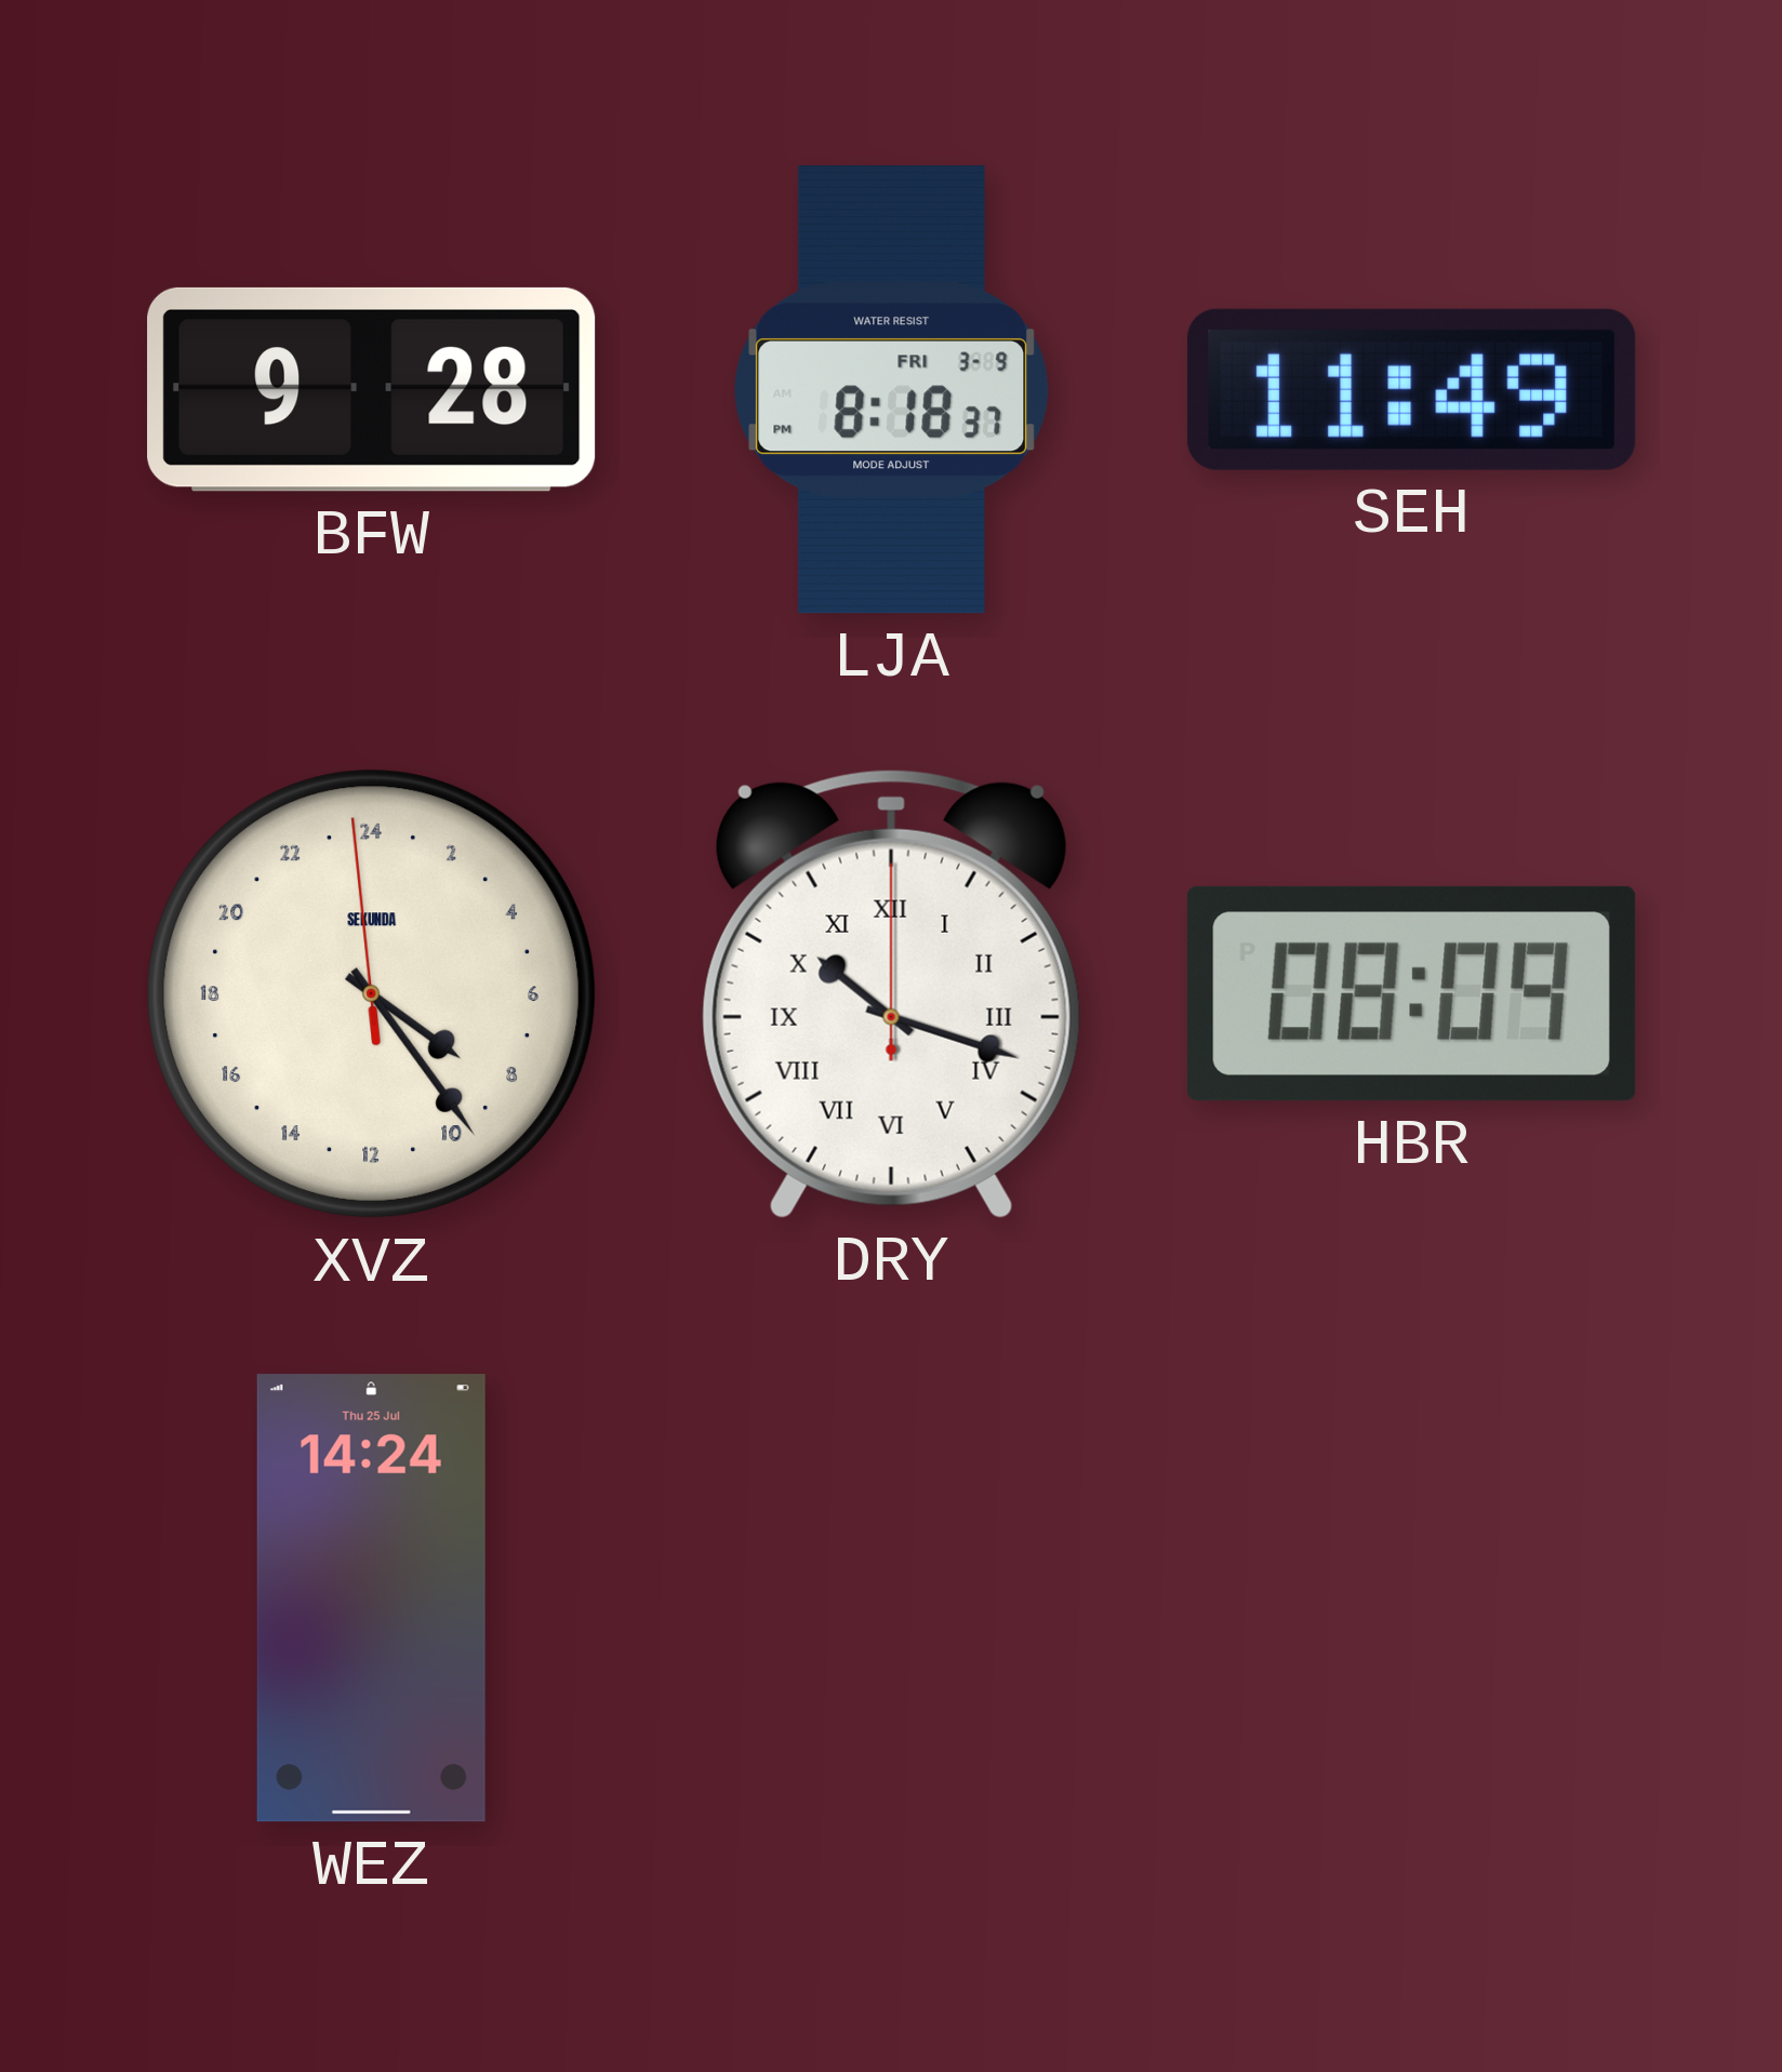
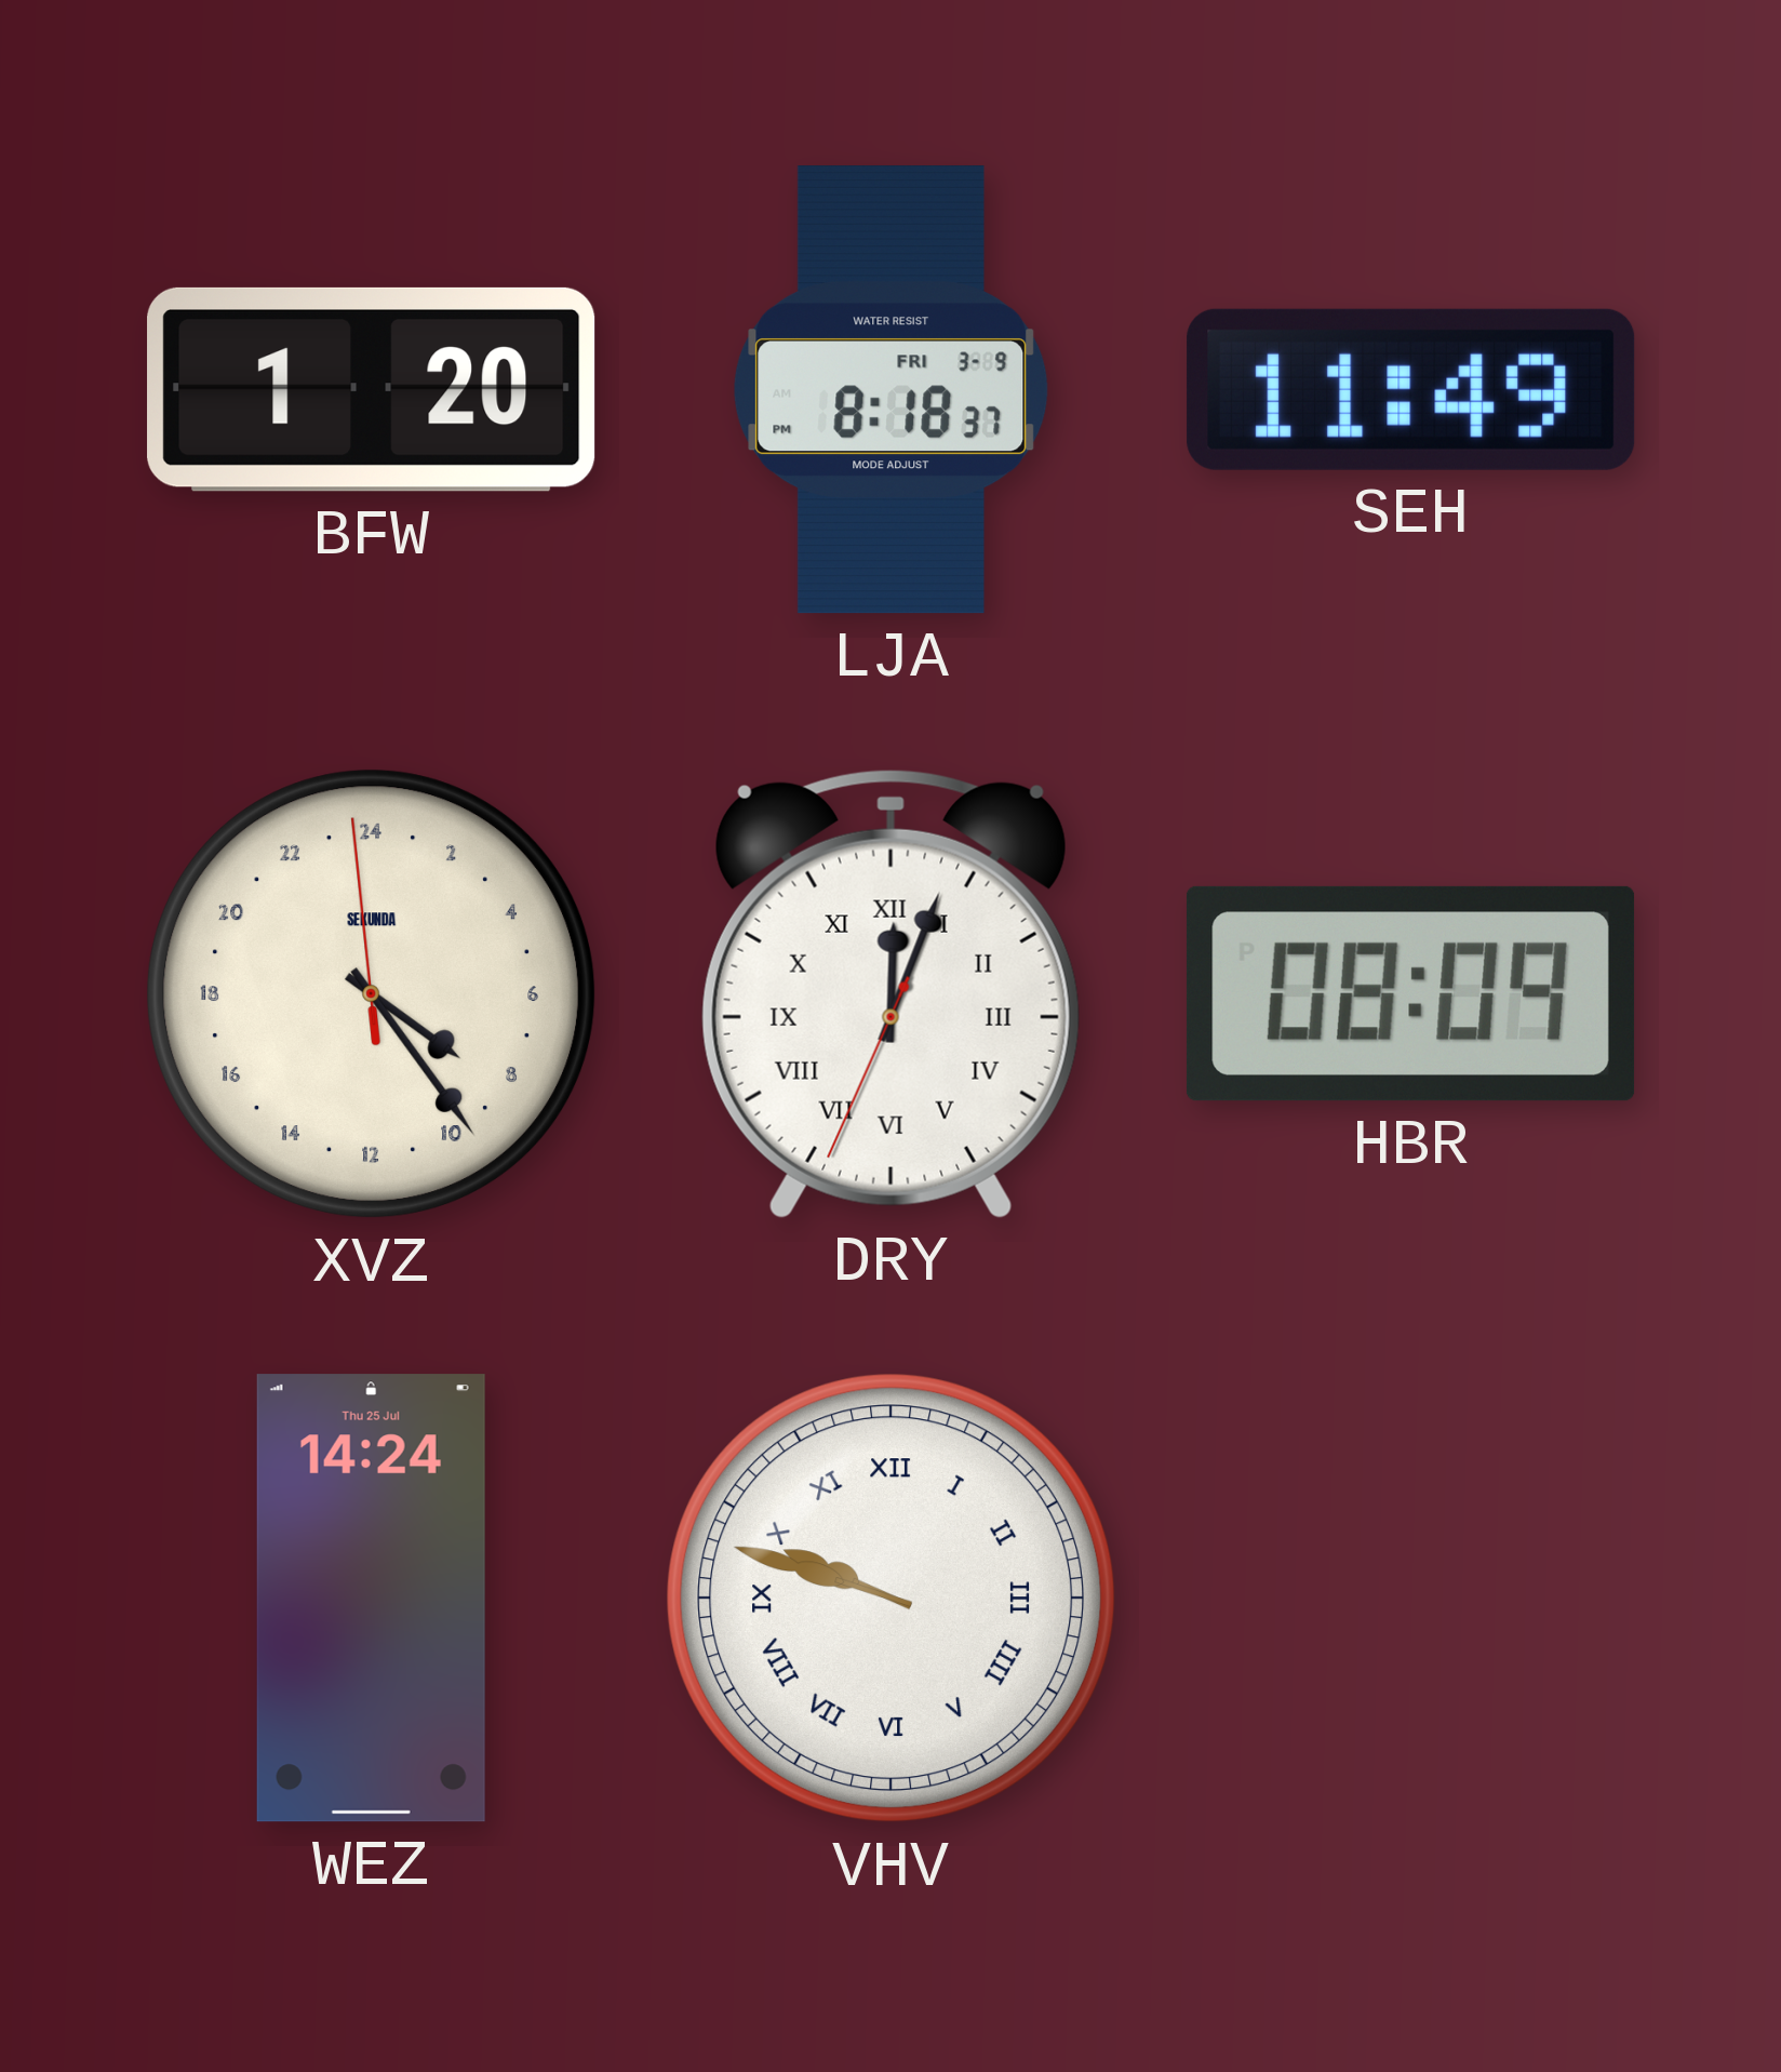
BFW: 9:28 -> 1:20 (372, 389)
DRY: 10:18 -> 12:03 (890, 993)
VHV: none -> 9:48 (892, 1599)
